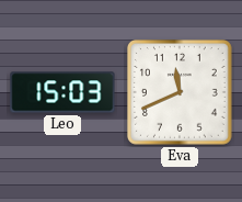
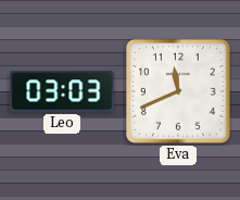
Leo: 15:03 -> 03:03 (62, 91)
